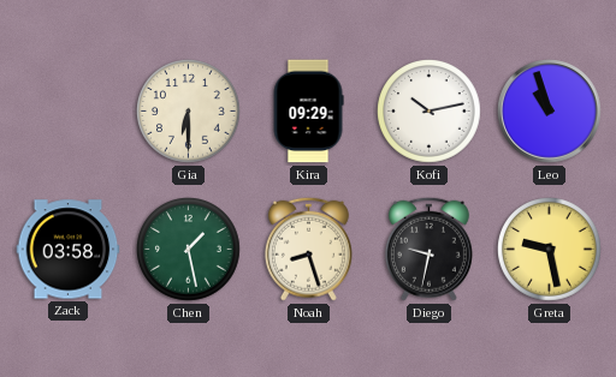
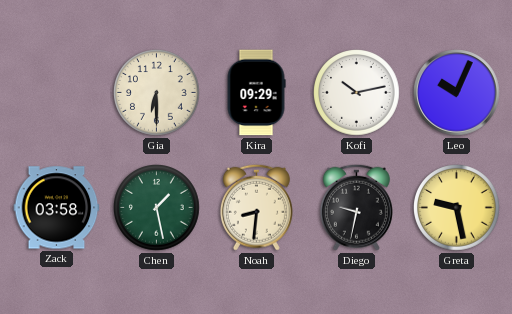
Leo: 10:57 -> 10:04 (457, 93)
Noah: 8:27 -> 8:31 (256, 207)
